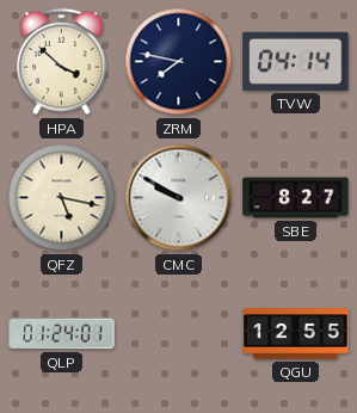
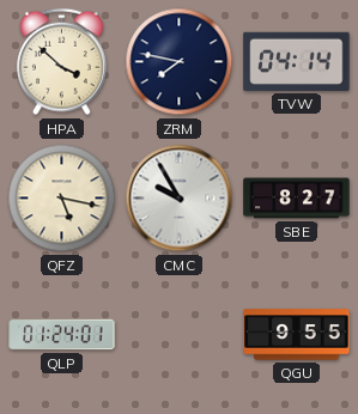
CMC: 9:50 -> 9:55 (180, 199)
QGU: 12:55 -> 9:55 (297, 335)
